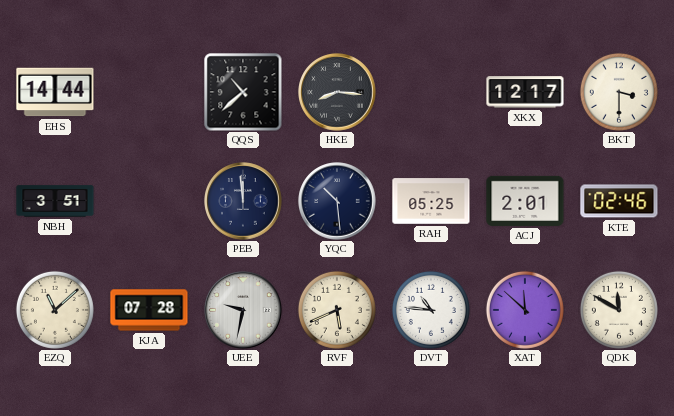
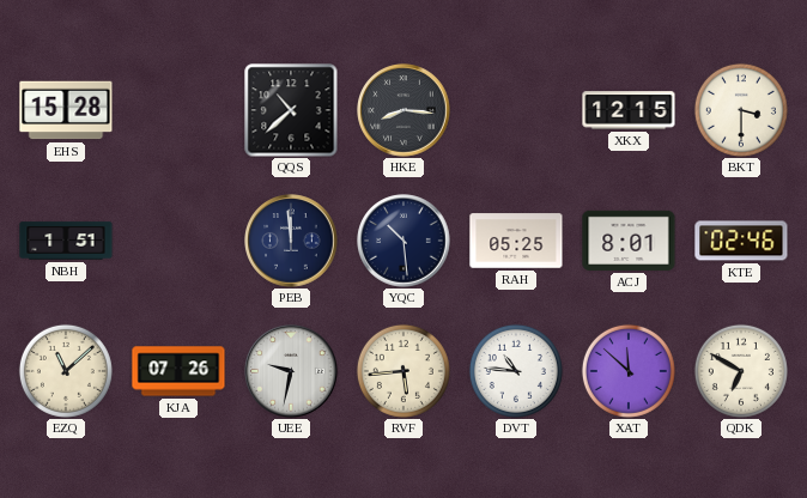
EHS: 14:44 -> 15:28 (66, 110)
XKX: 12:17 -> 12:15 (629, 110)
NBH: 3:51 -> 1:51 (66, 241)
ACJ: 2:01 -> 8:01 (629, 241)
KJA: 07:28 -> 07:26 (178, 371)
RVF: 5:41 -> 5:44 (403, 371)
QDK: 11:50 -> 6:50 (741, 371)
